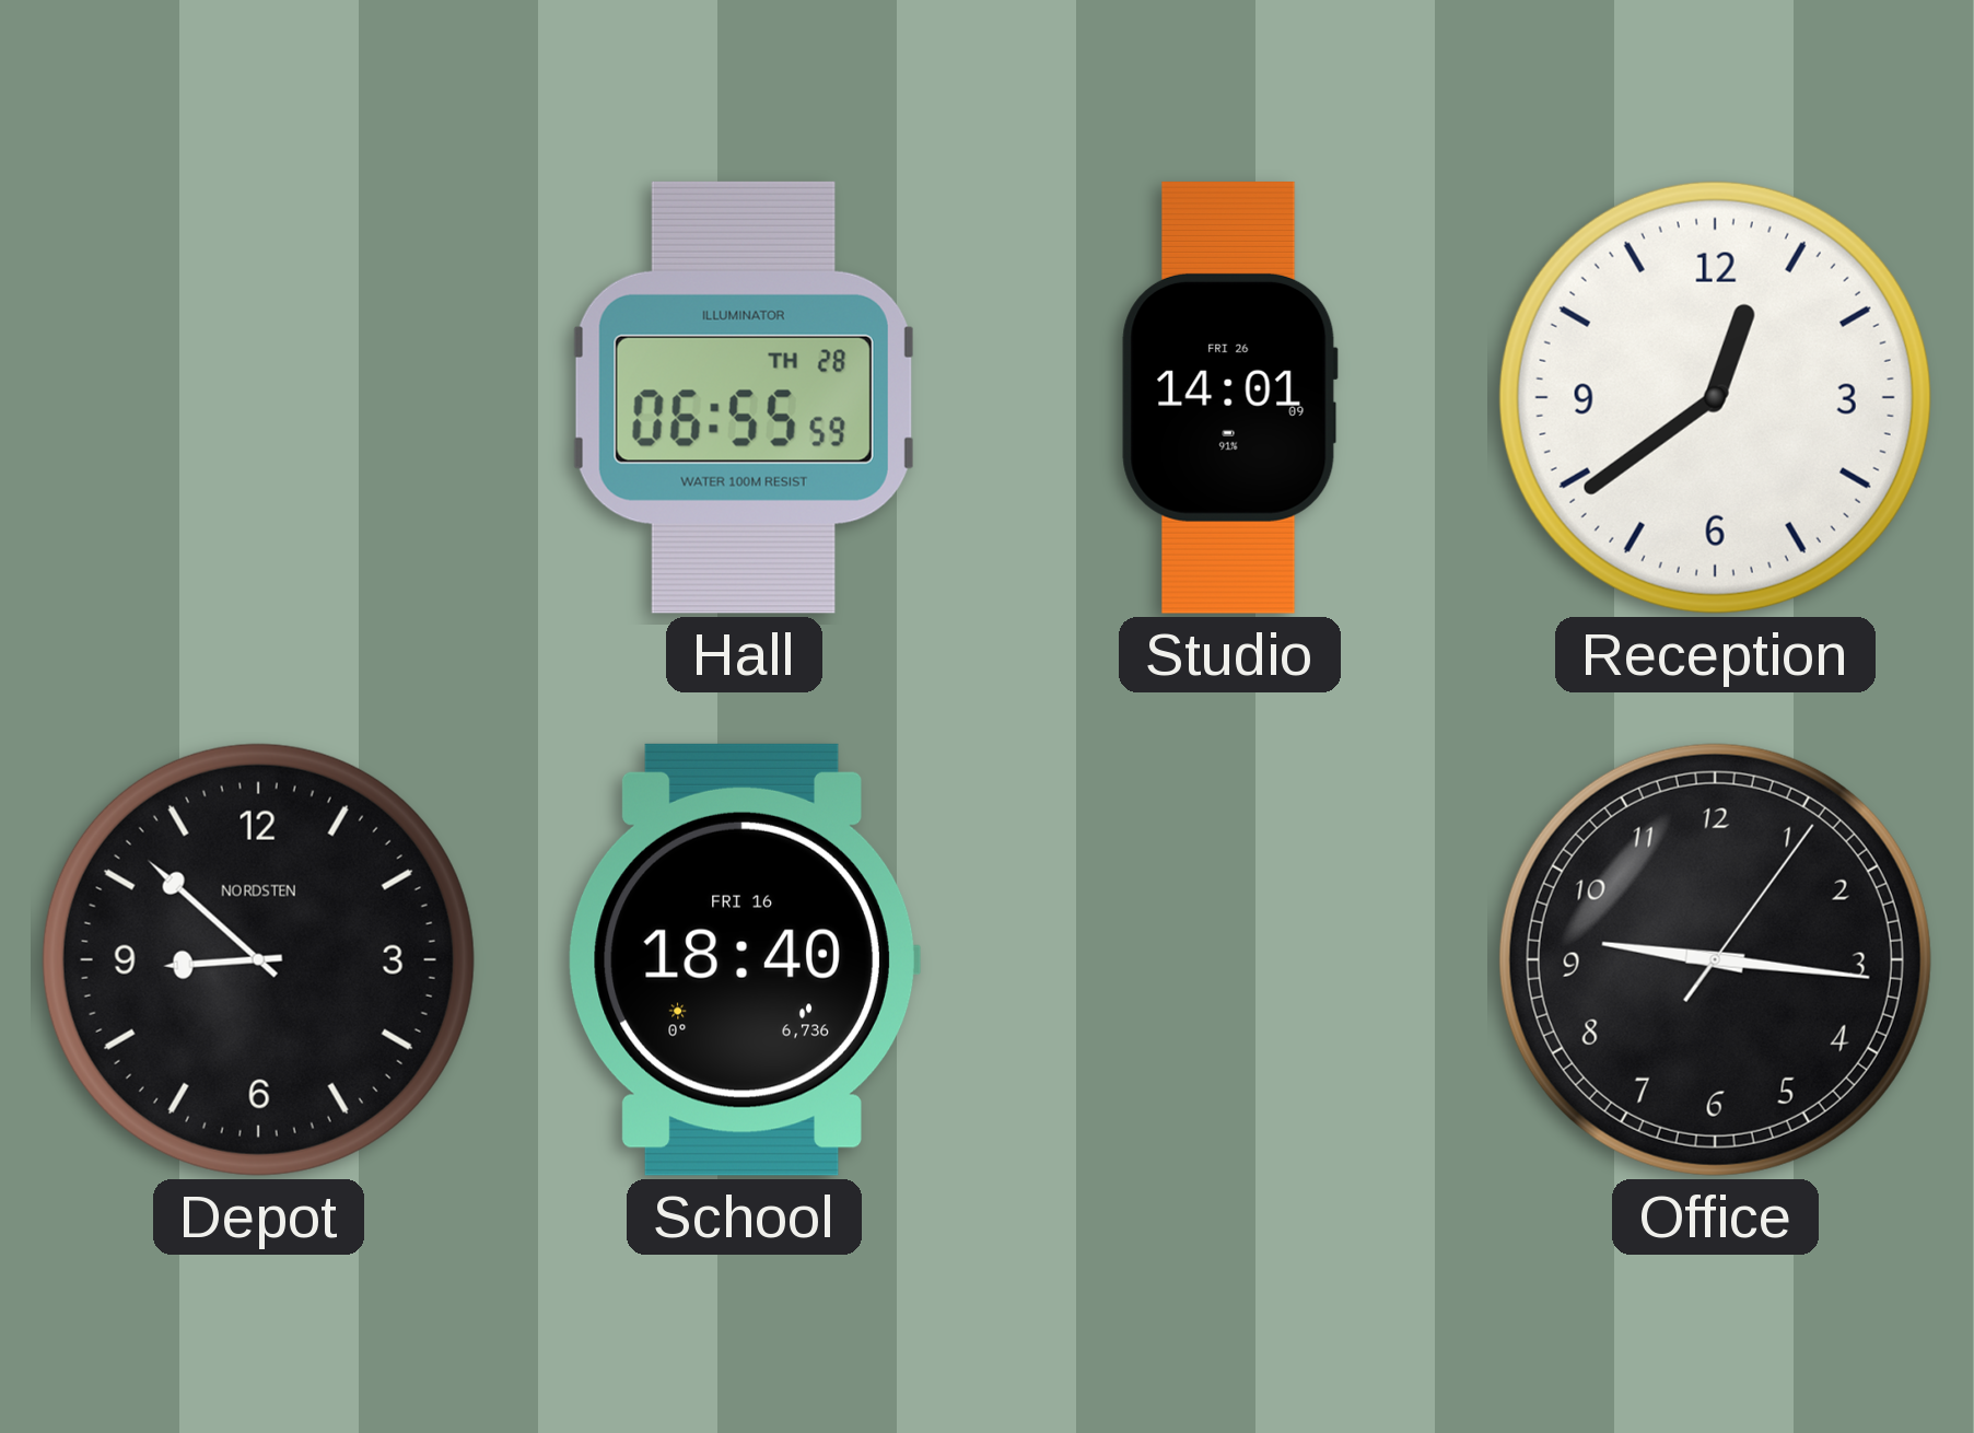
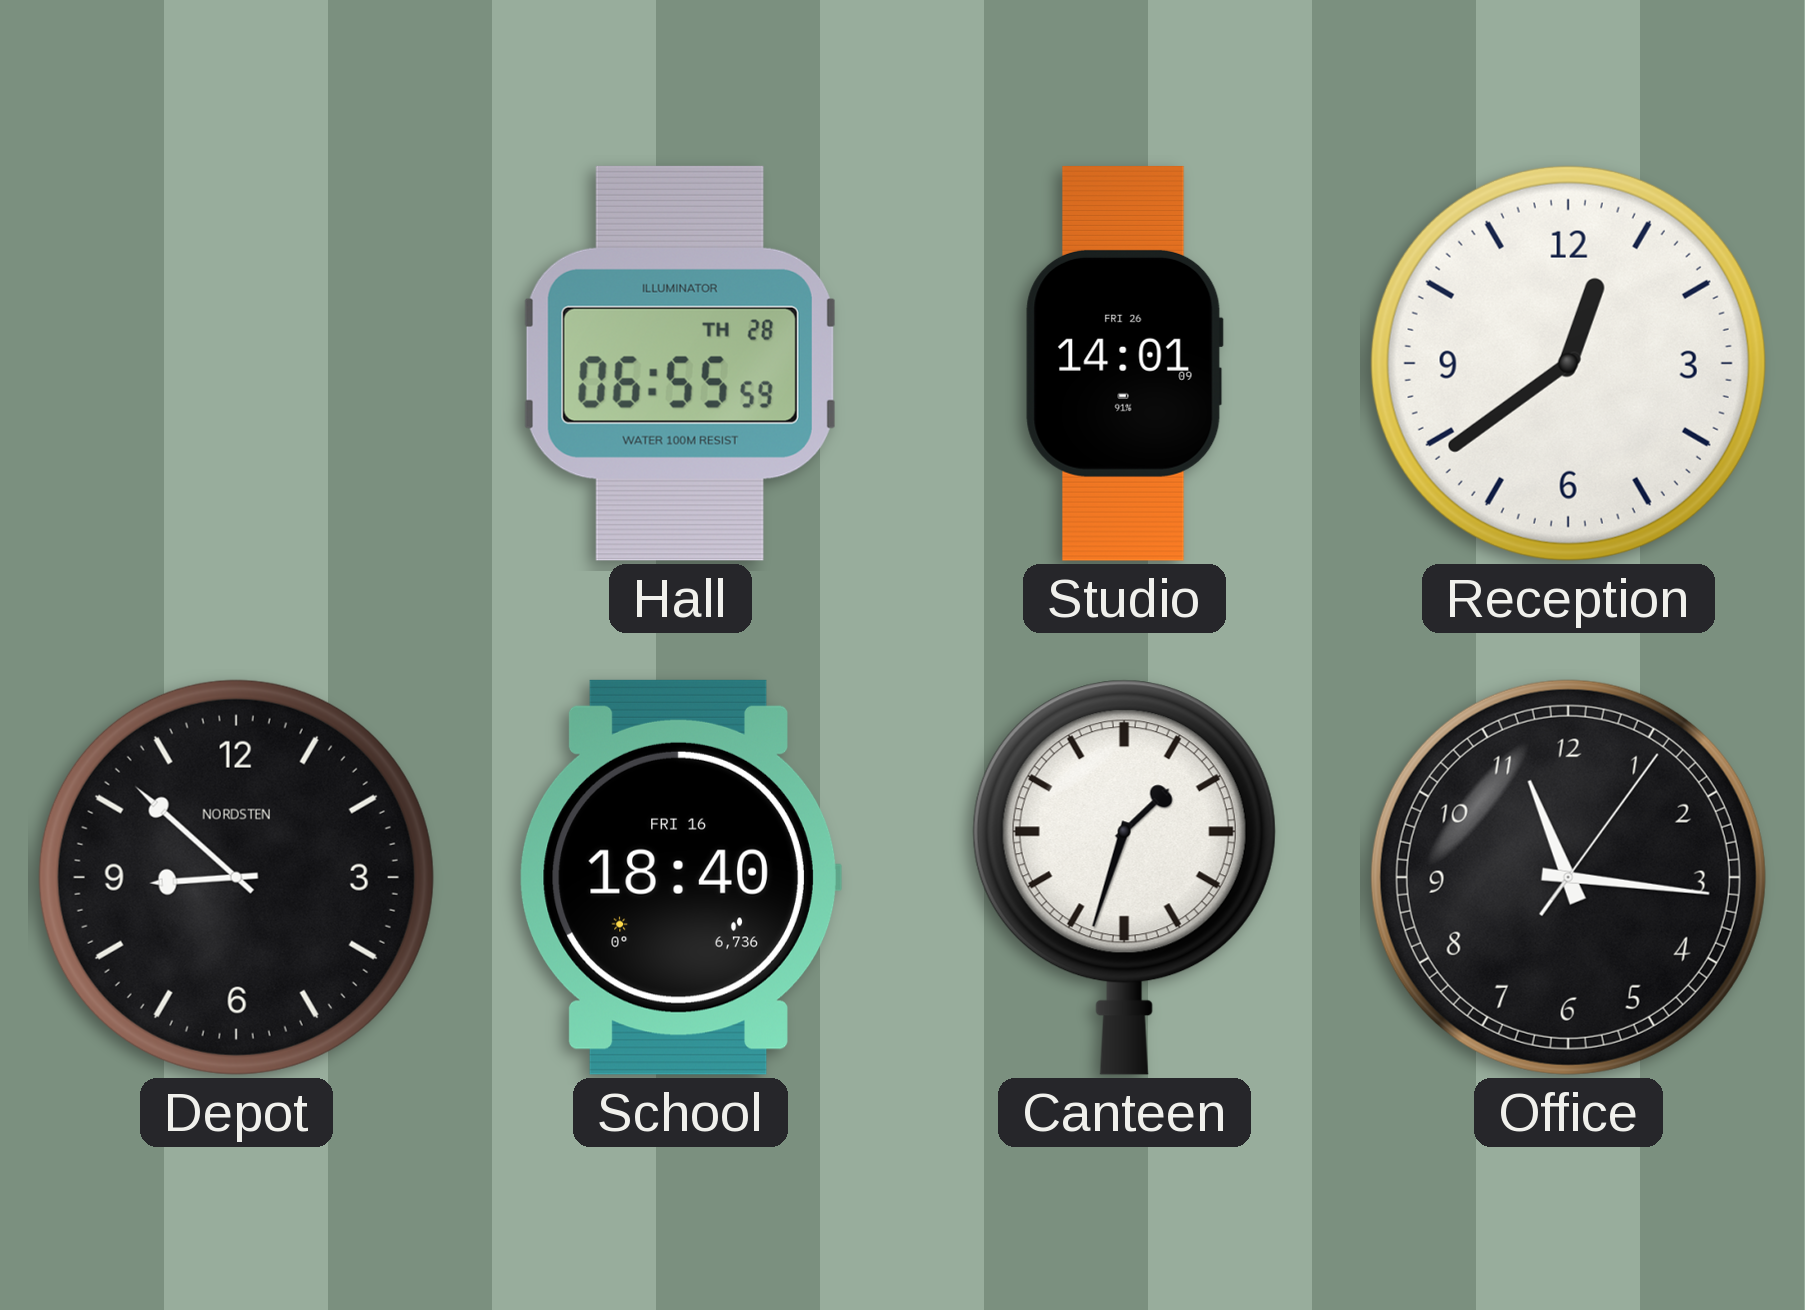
Canteen: none -> 1:33 (1124, 877)
Office: 9:16 -> 11:16 (1568, 877)
